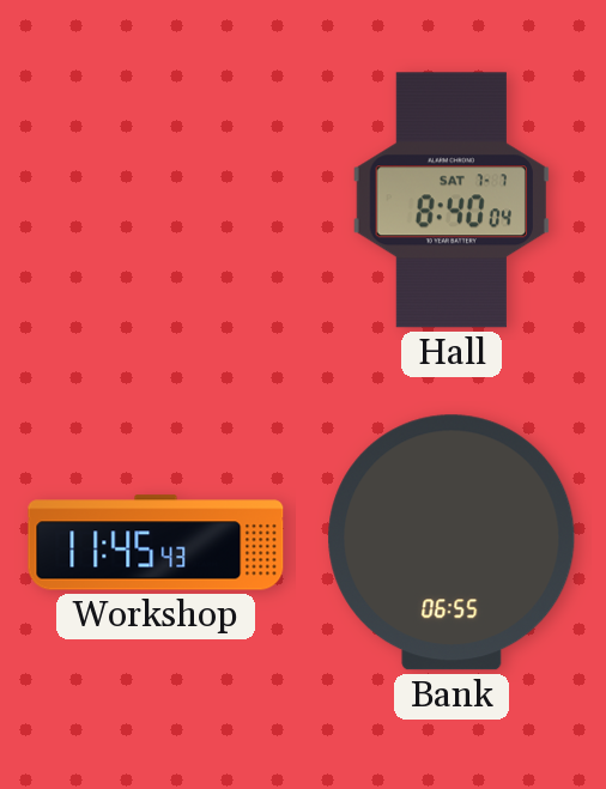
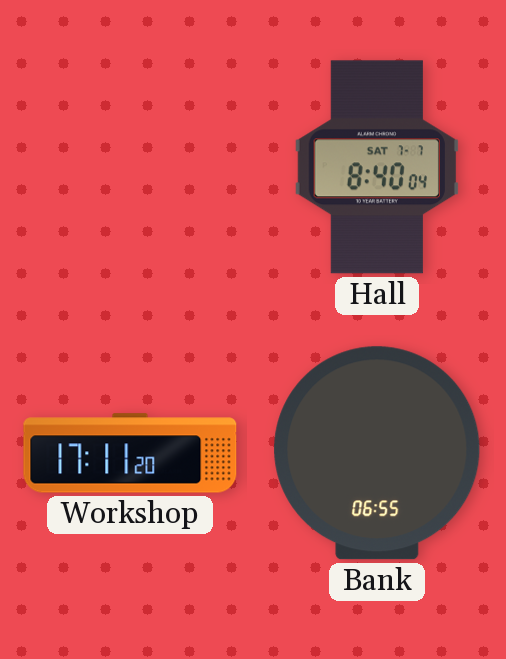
Workshop: 11:45 -> 17:11 (130, 453)
